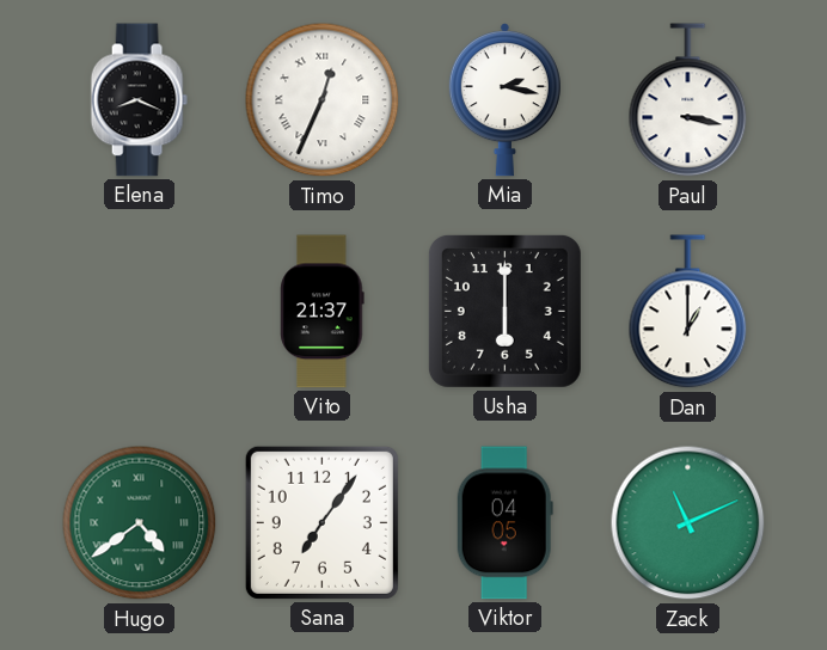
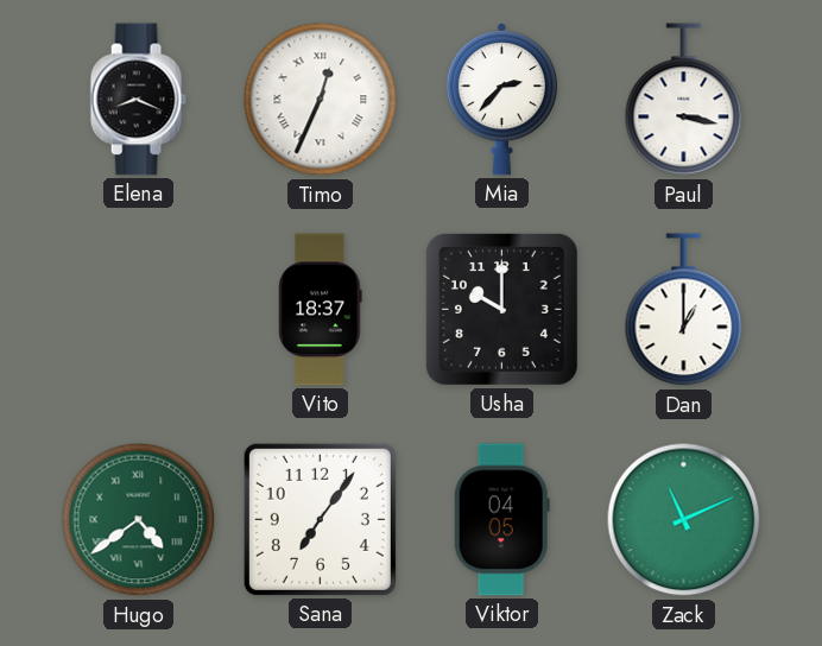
Mia: 2:17 -> 2:37 (501, 100)
Vito: 21:37 -> 18:37 (321, 310)
Usha: 6:00 -> 10:00 (501, 309)
